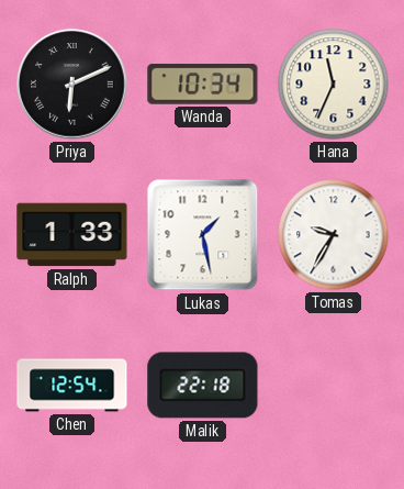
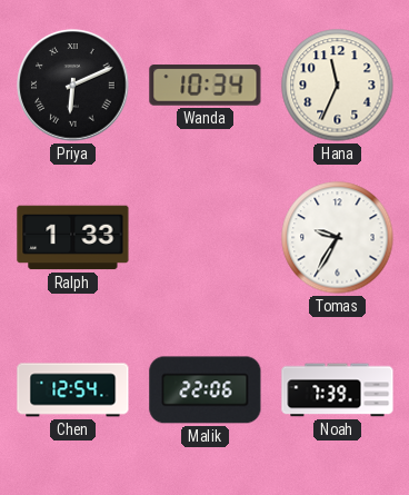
Lukas: 1:28 -> none (203, 235)
Malik: 22:18 -> 22:06 (206, 390)
Noah: none -> 7:39 (338, 390)
